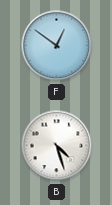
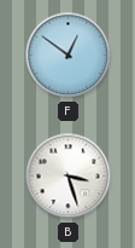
B: 4:27 -> 3:27 (69, 177)
